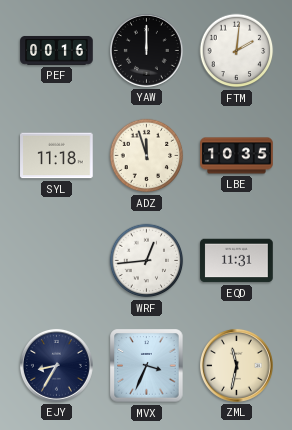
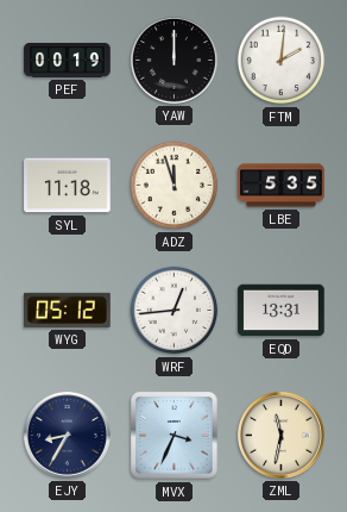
PEF: 00:16 -> 00:19 (68, 61)
LBE: 10:35 -> 5:35 (282, 186)
WYG: none -> 05:12 (68, 310)
EQD: 11:31 -> 13:31 (282, 311)
